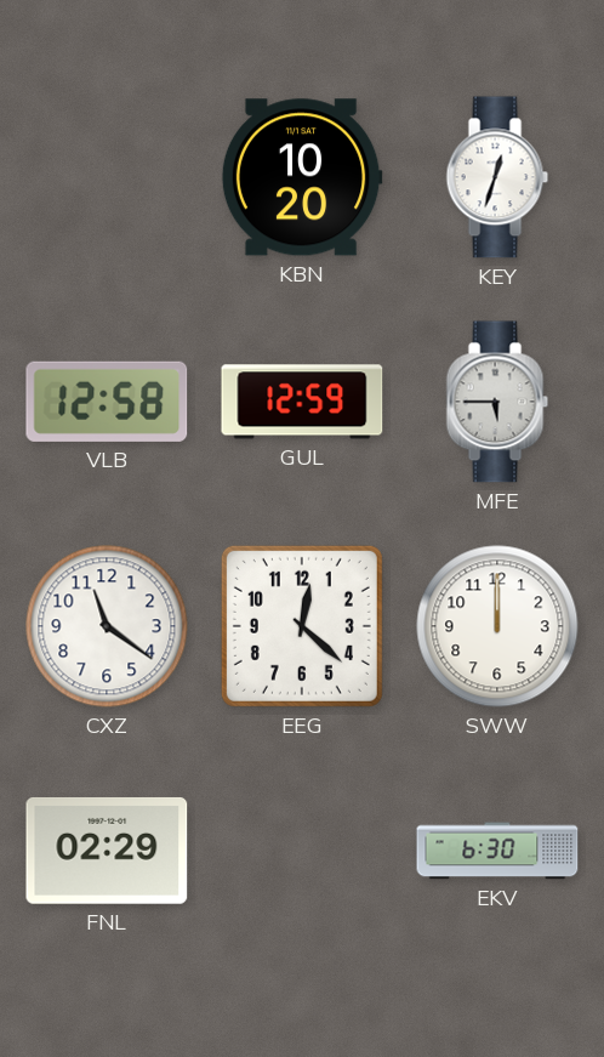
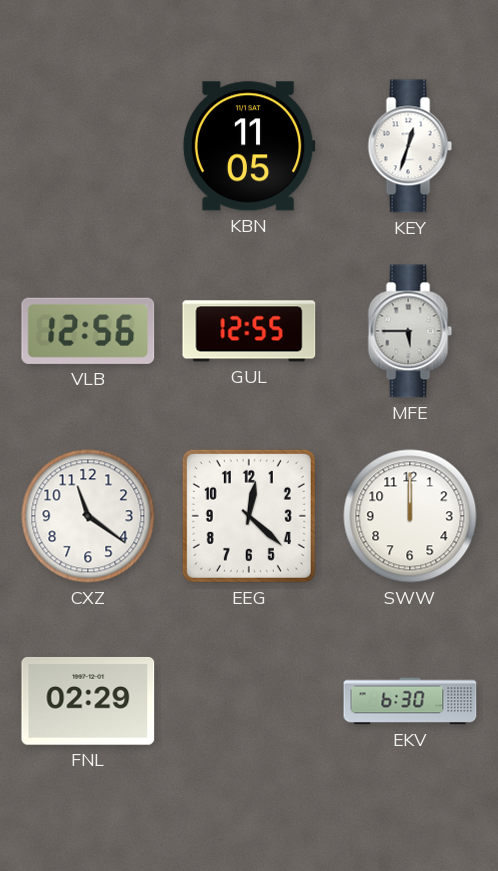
KBN: 10:20 -> 11:05 (249, 146)
VLB: 12:58 -> 12:56 (88, 331)
GUL: 12:59 -> 12:55 (249, 331)
